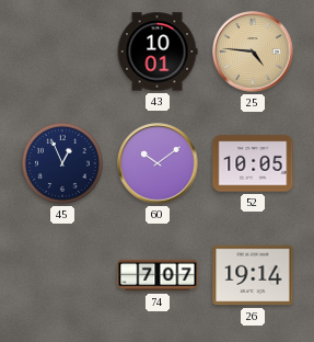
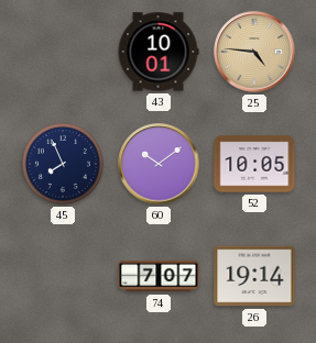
45: 12:56 -> 7:56 (64, 165)
